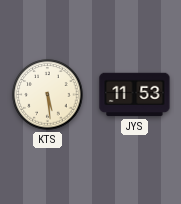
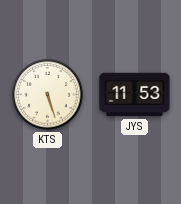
KTS: 5:29 -> 5:27 (48, 95)
